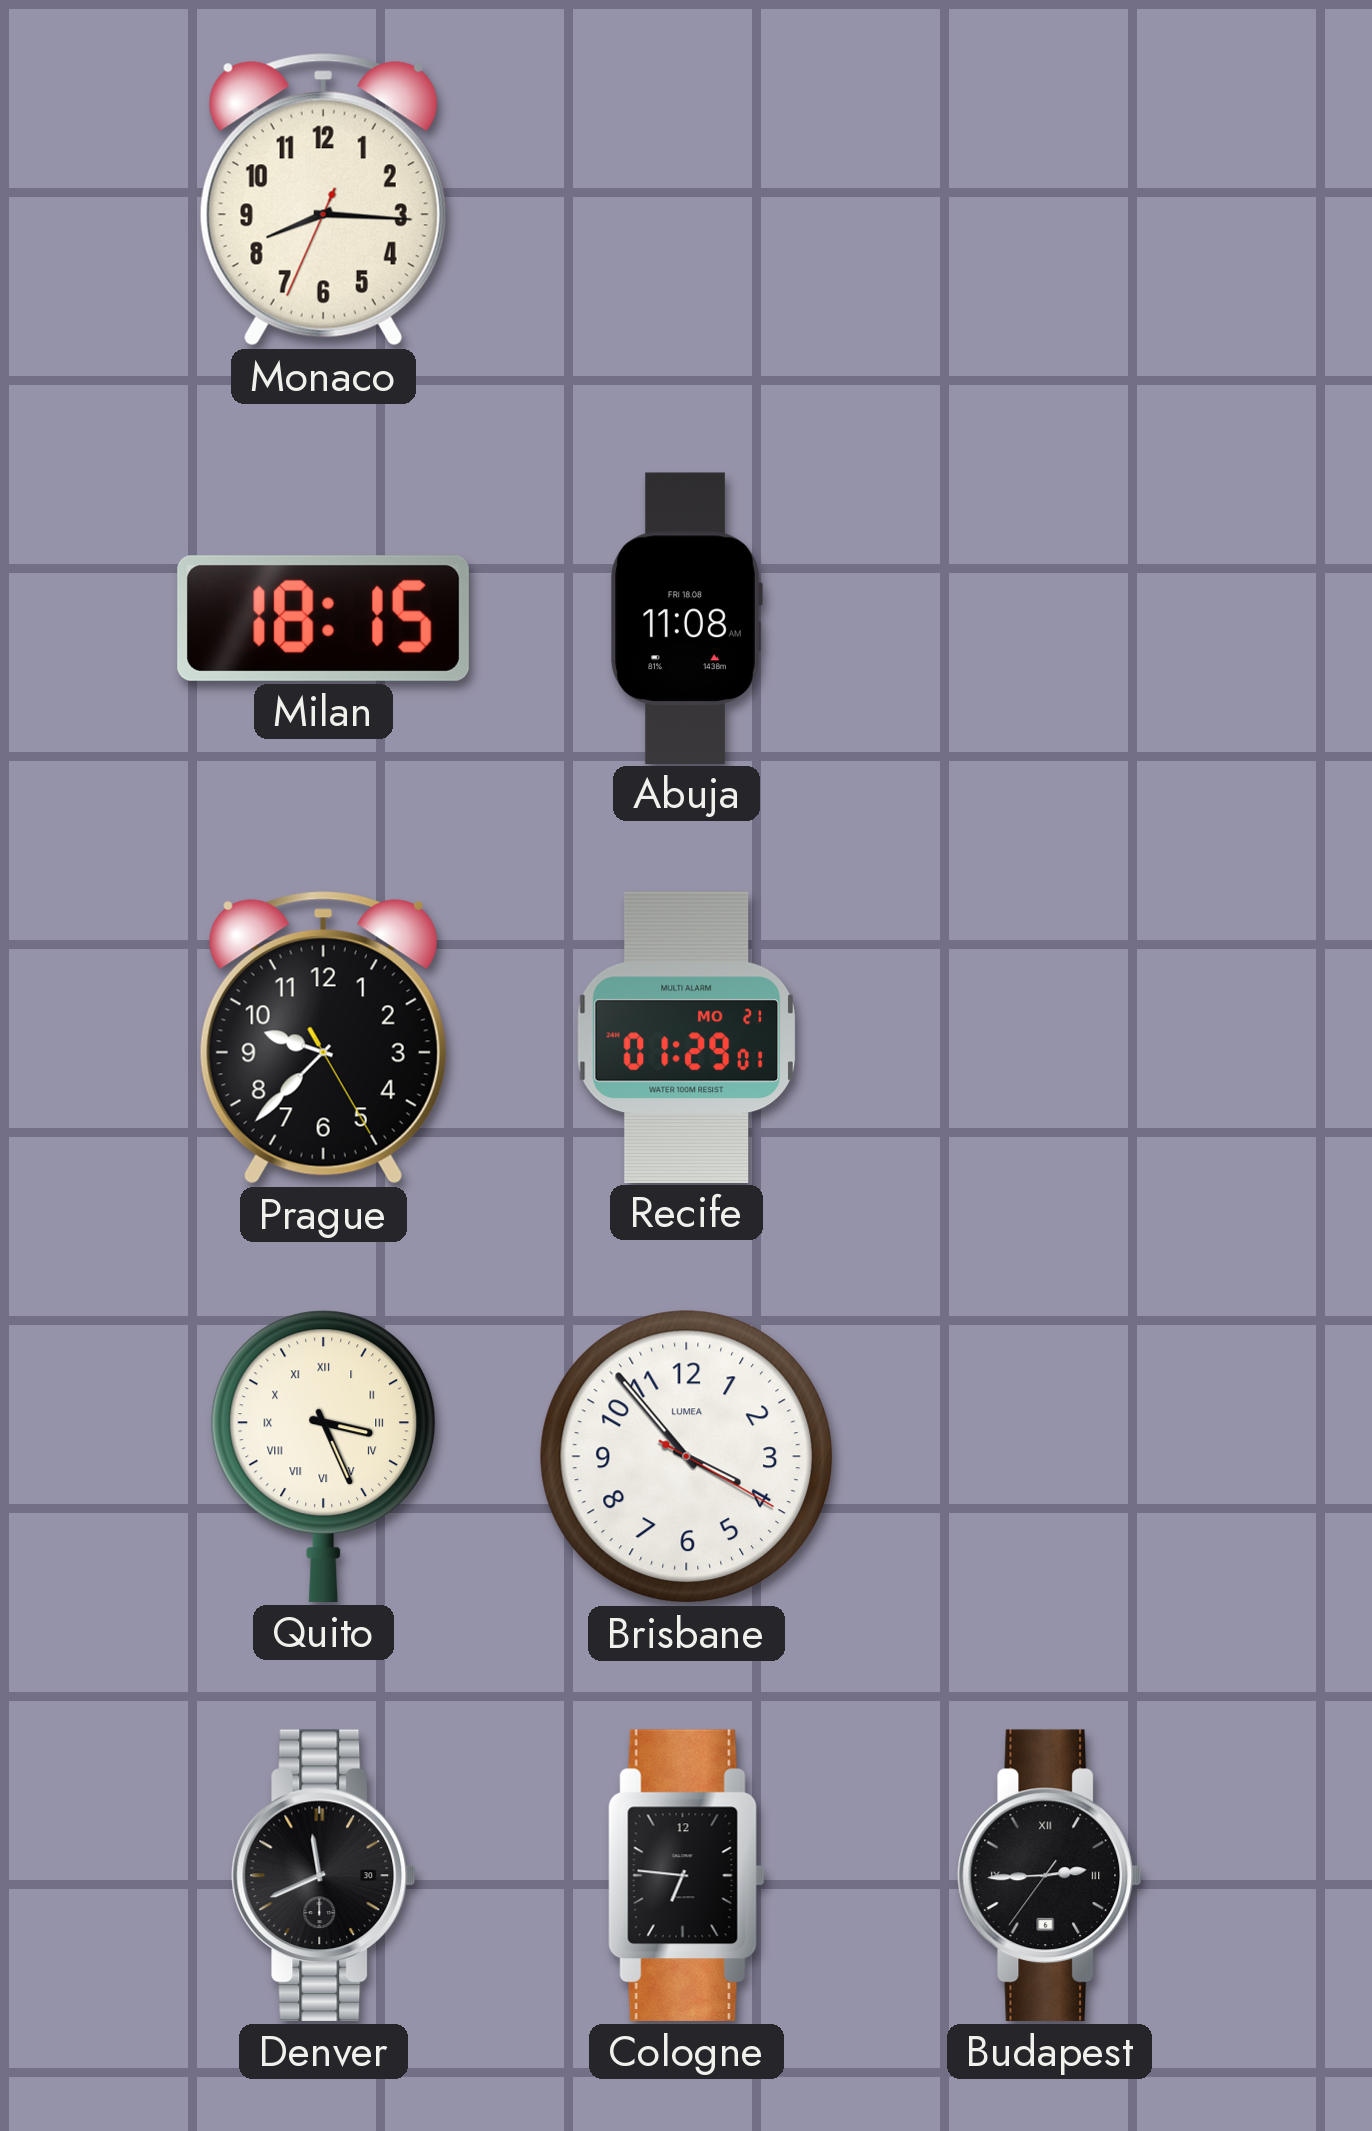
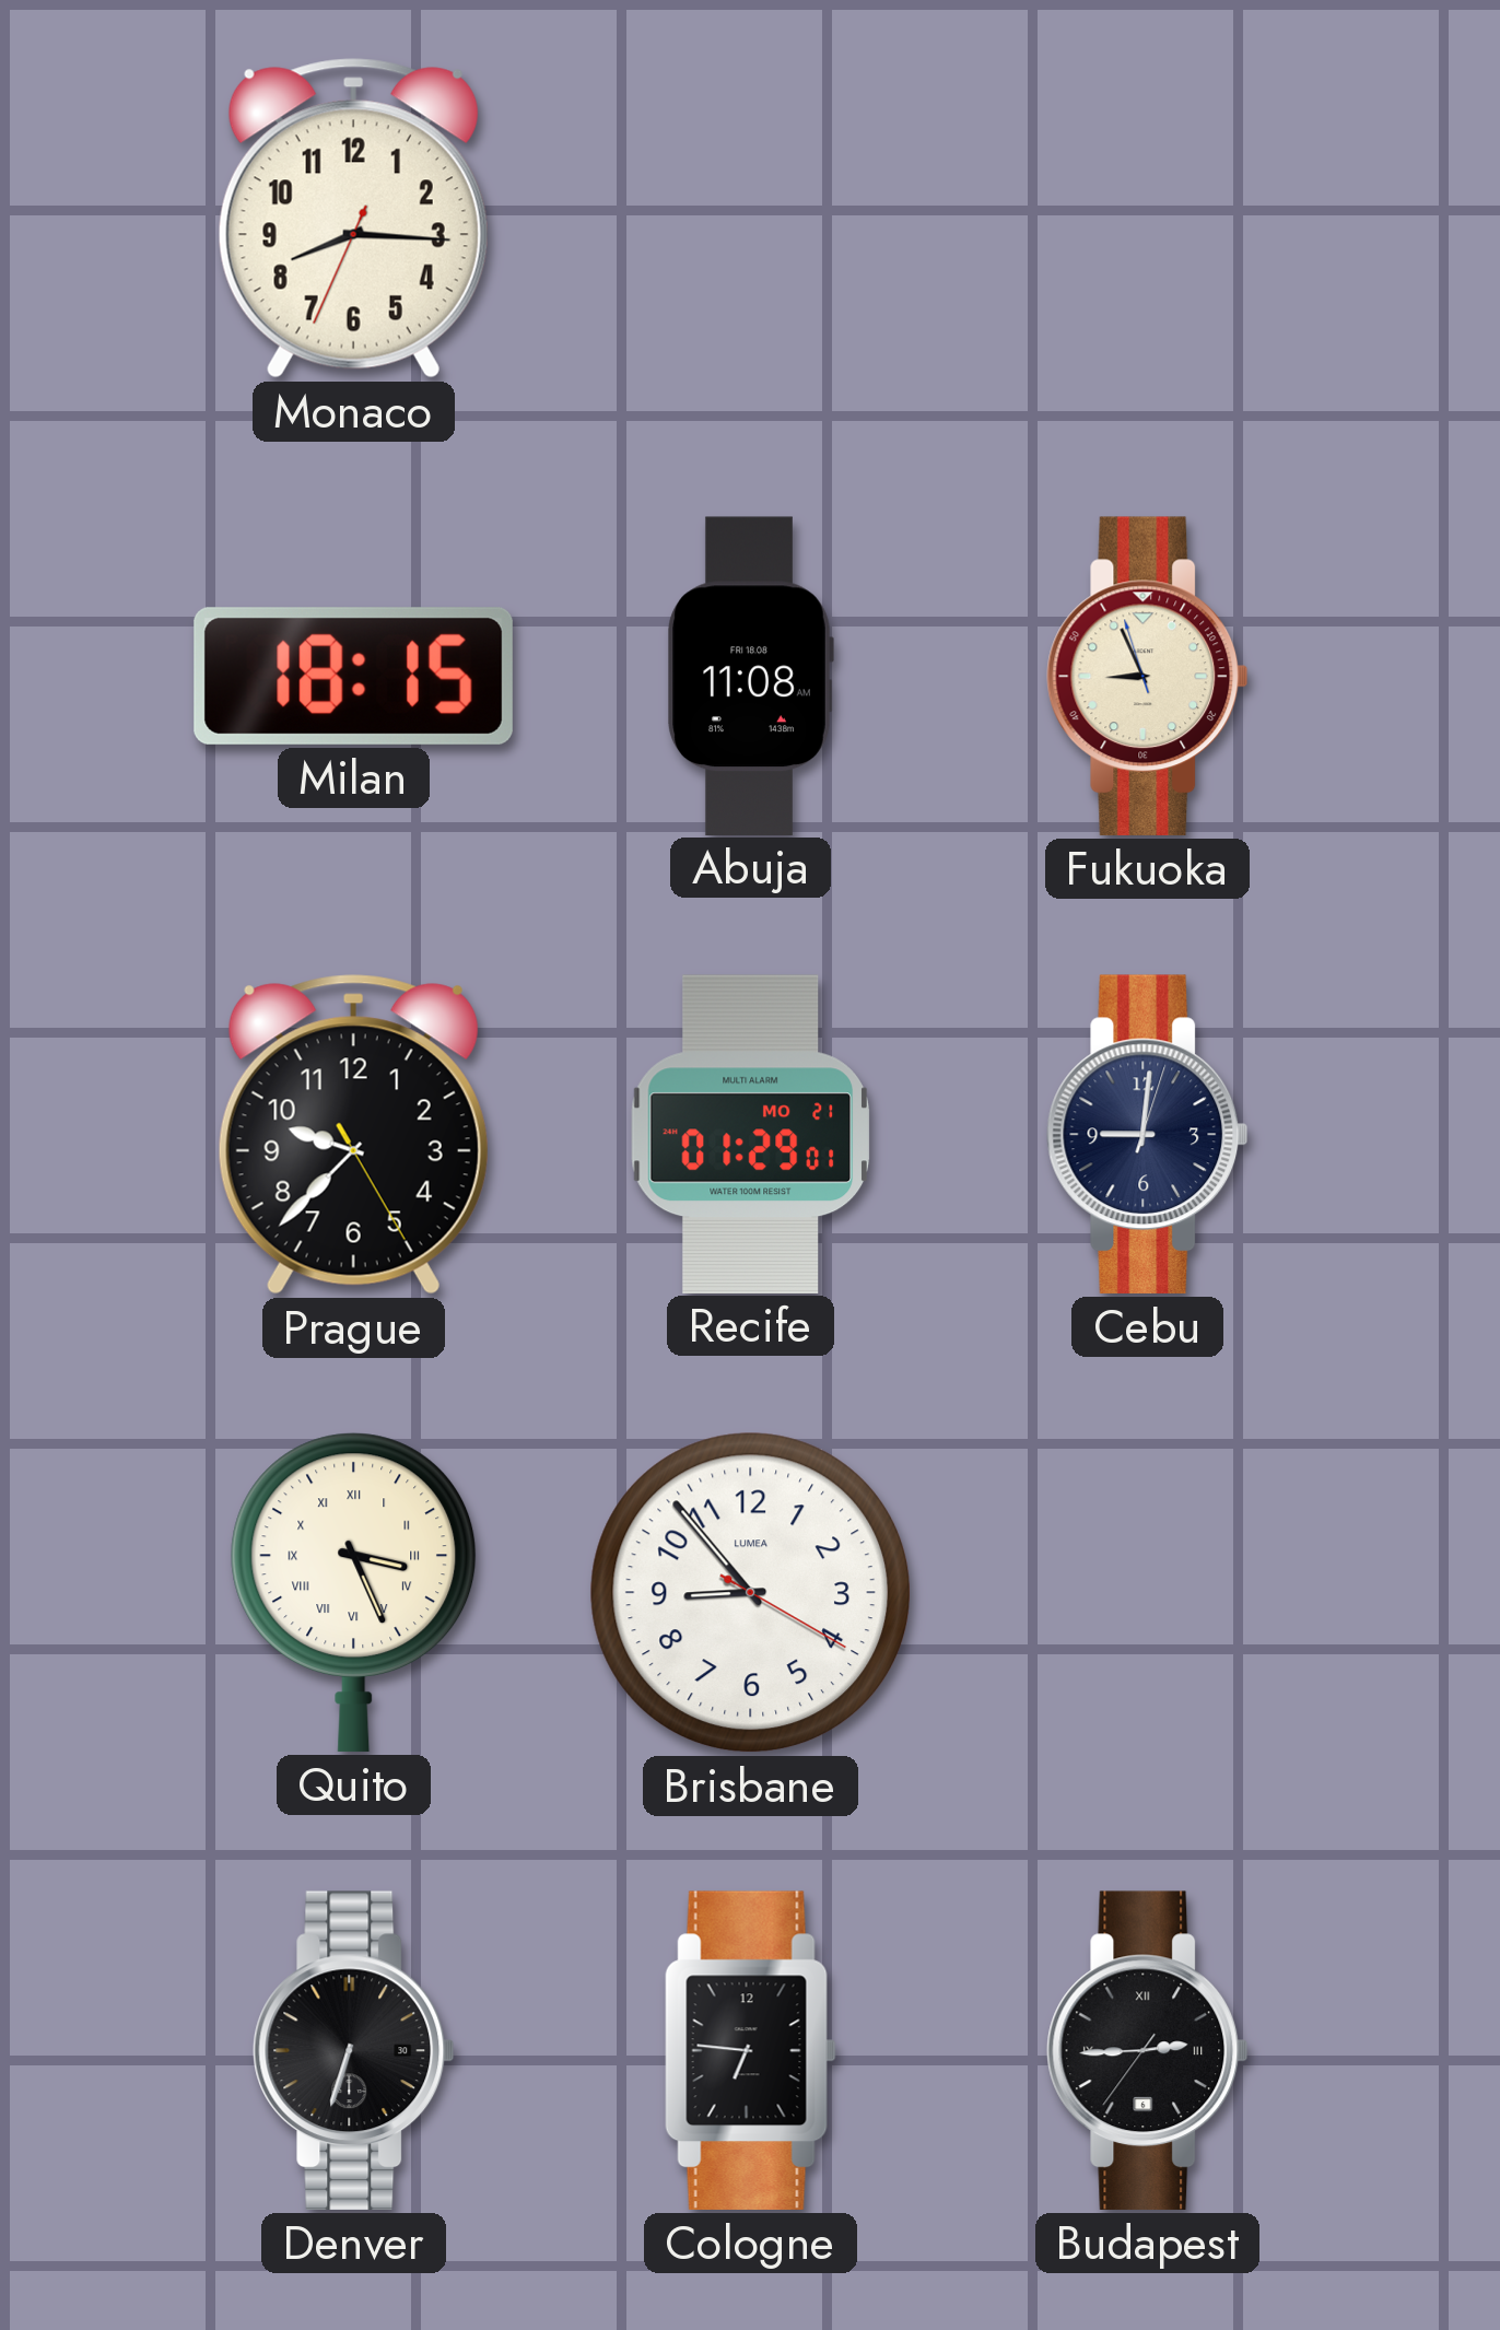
Fukuoka: none -> 8:55 (1148, 676)
Cebu: none -> 9:01 (1148, 1134)
Brisbane: 3:53 -> 8:53 (751, 1593)
Denver: 11:41 -> 6:33 (354, 2050)
